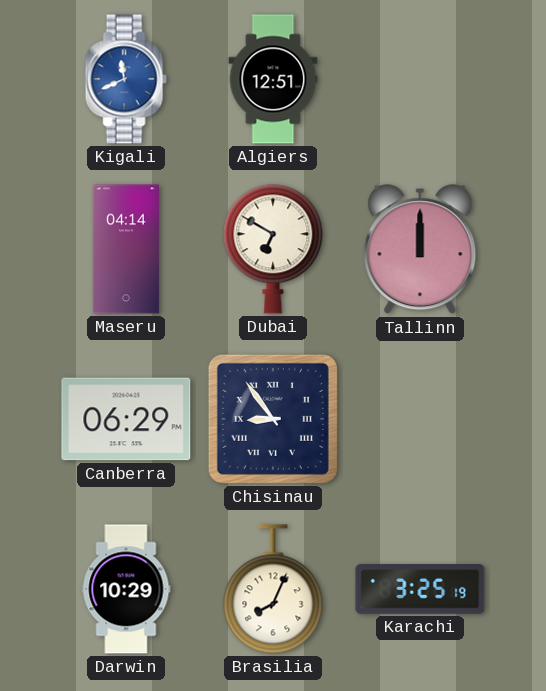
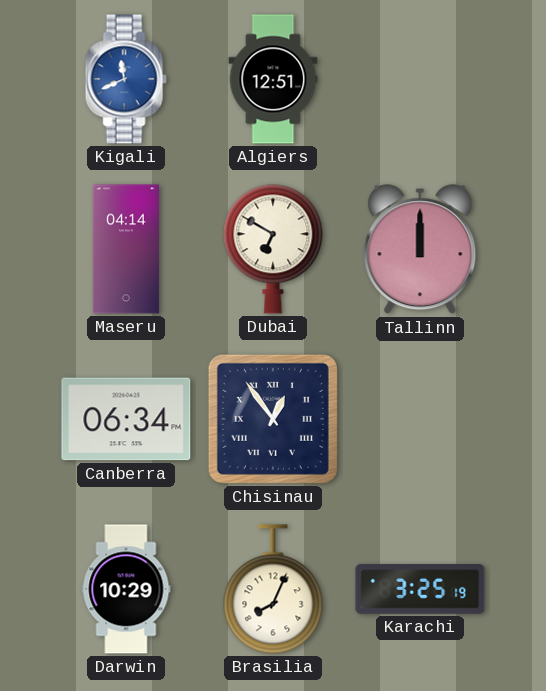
Canberra: 06:29 -> 06:34 (126, 419)
Chisinau: 8:54 -> 12:54 (273, 419)
